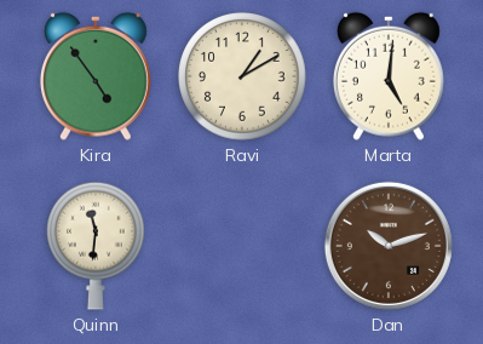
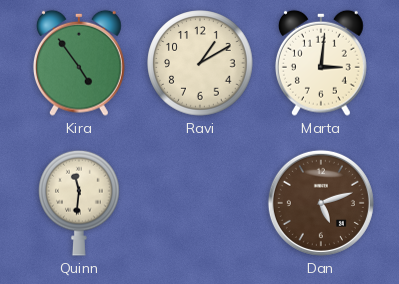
Marta: 5:01 -> 3:01 (321, 63)
Dan: 10:12 -> 5:12 (321, 203)
